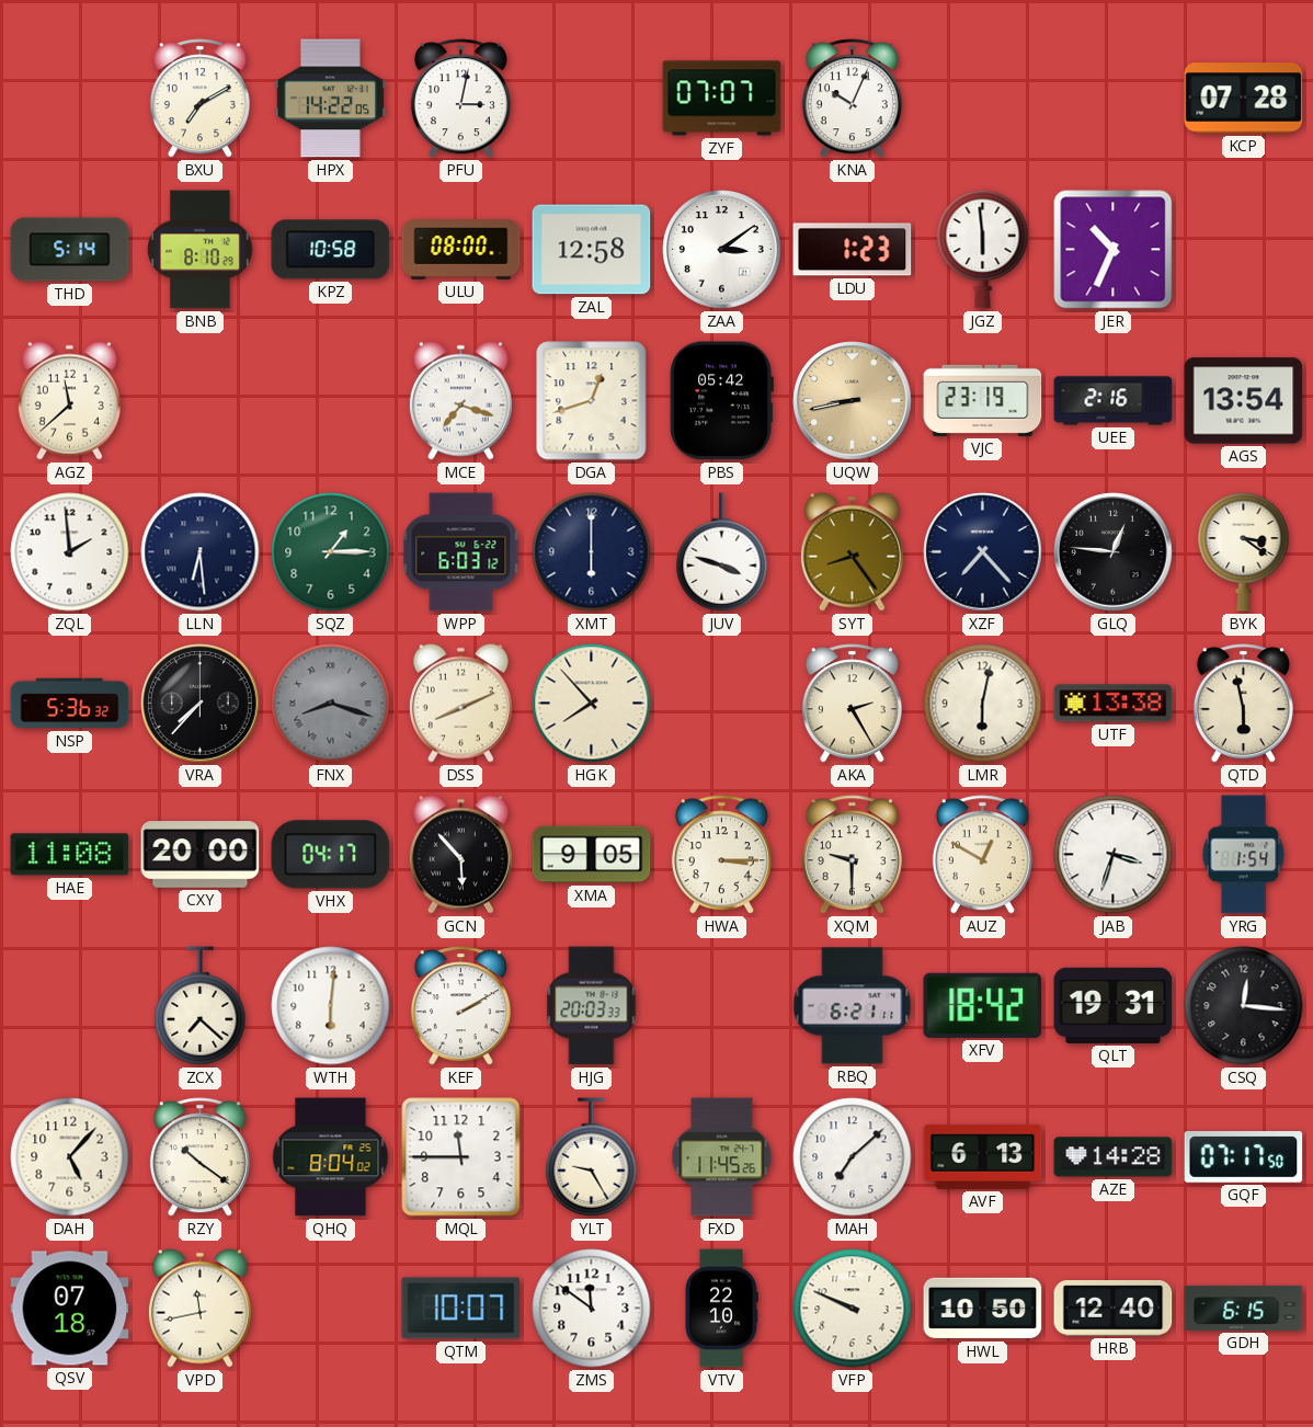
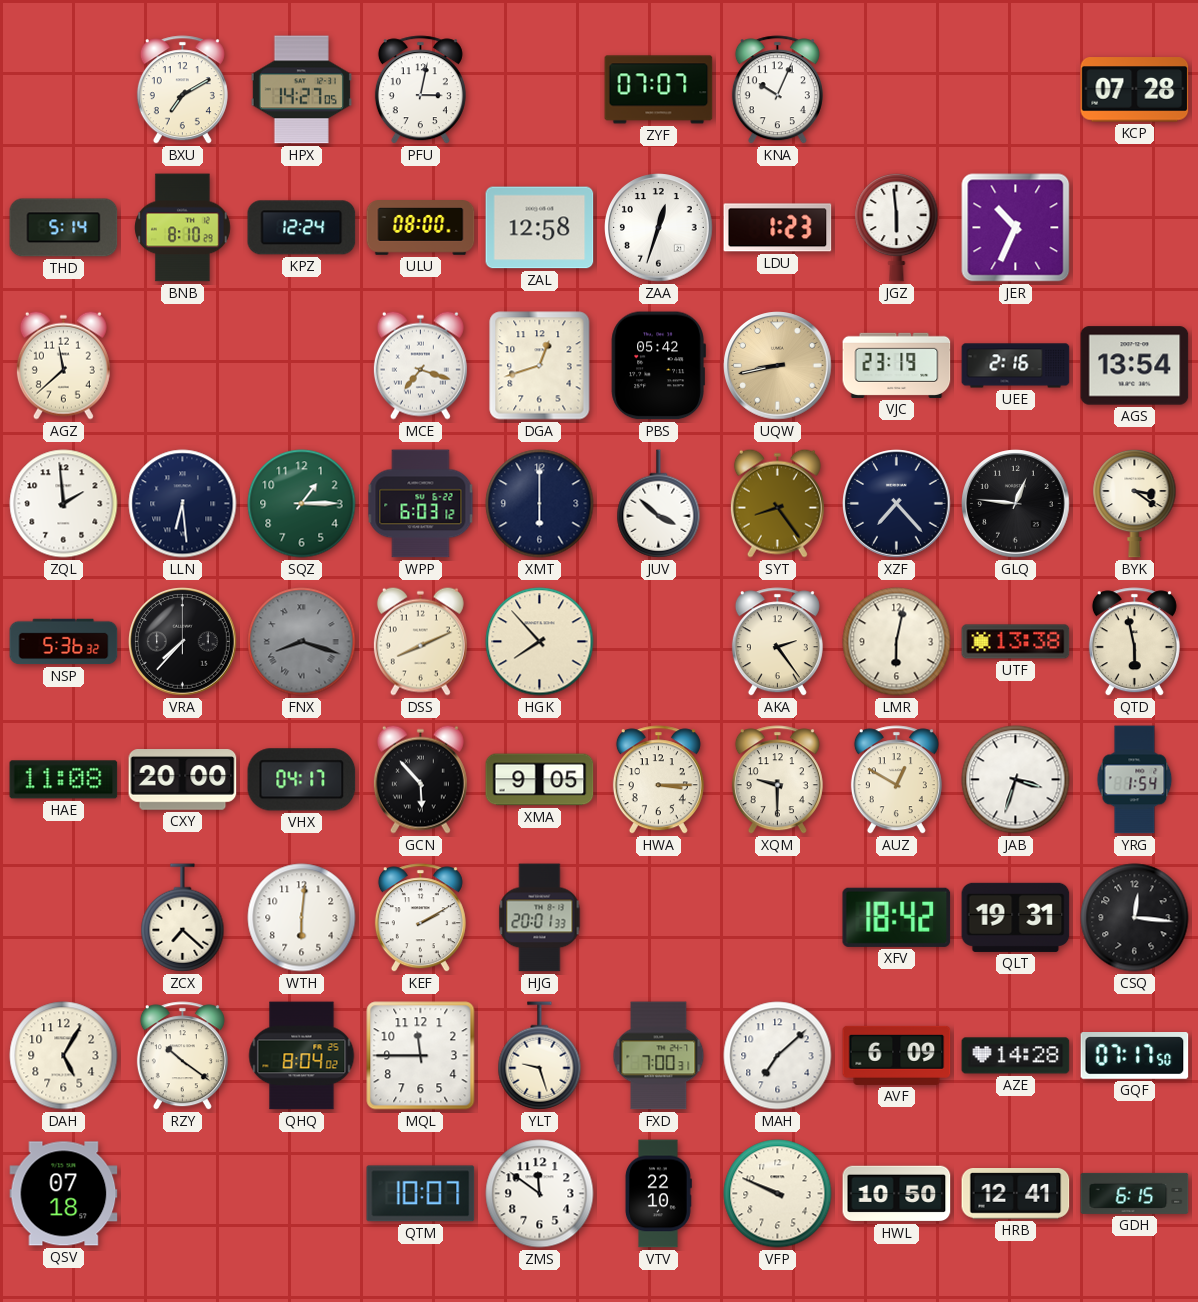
HPX: 14:22 -> 14:27 (301, 90)
KPZ: 10:58 -> 12:24 (302, 228)
ZAA: 3:09 -> 12:33 (659, 228)
JUV: 3:48 -> 3:52 (659, 504)
AKA: 2:25 -> 2:24 (777, 642)
HJG: 20:03 -> 20:01 (540, 918)
RBQ: 6:21 -> none (853, 1006)
DAH: 5:07 -> 5:05 (64, 1056)
YLT: 9:25 -> 9:27 (540, 1056)
FXD: 11:45 -> 7:00 (659, 1056)
AVF: 6:13 -> 6:09 (897, 1055)
VPD: 11:43 -> none (199, 1308)
HRB: 12:40 -> 12:41 (1016, 1194)
